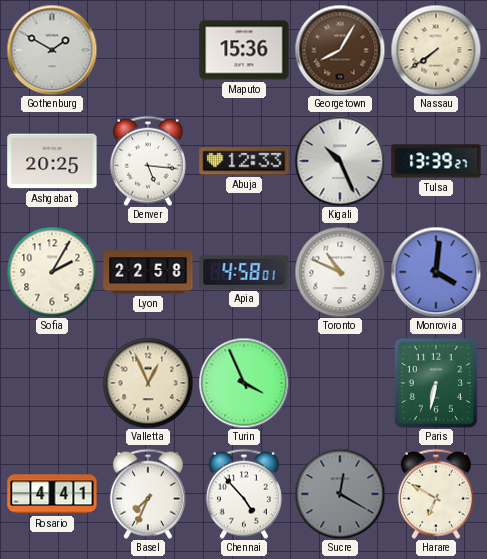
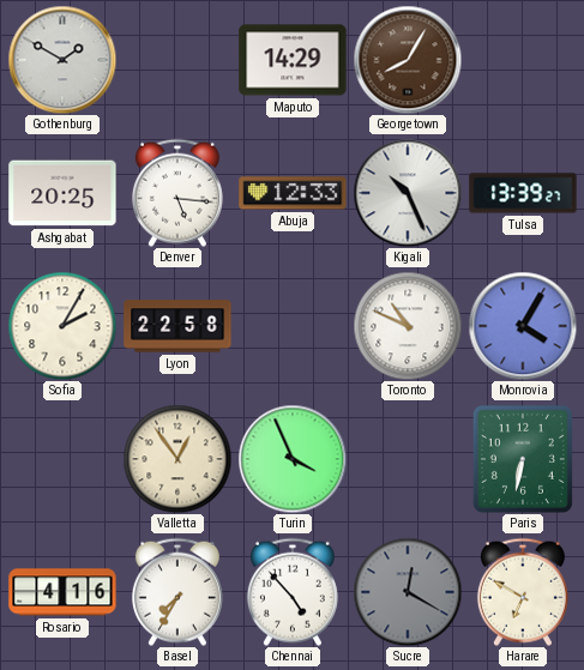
Maputo: 15:36 -> 14:29 (293, 60)
Nassau: 7:39 -> none (436, 50)
Apia: 4:58 -> none (244, 272)
Monrovia: 4:01 -> 4:05 (523, 326)
Valletta: 12:56 -> 12:54 (177, 459)
Rosario: 4:41 -> 4:16 (62, 592)
Basel: 7:34 -> 7:35 (177, 592)
